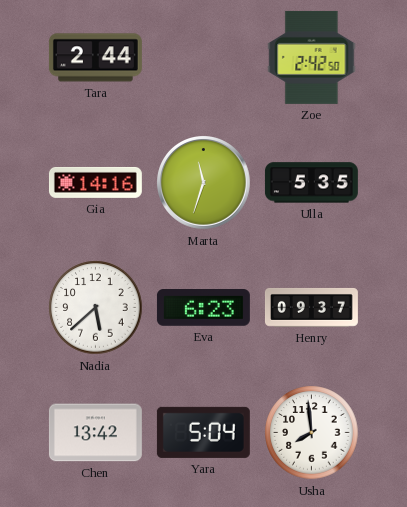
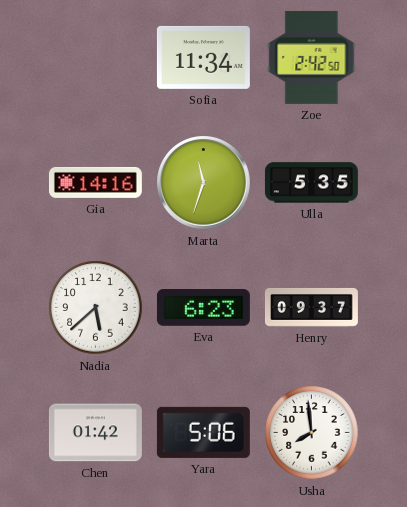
Tara: 2:44 -> none (95, 58)
Sofia: none -> 11:34 (203, 57)
Chen: 13:42 -> 01:42 (95, 433)
Yara: 5:04 -> 5:06 (203, 432)
